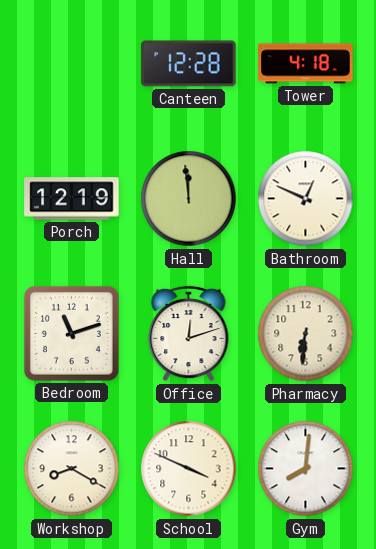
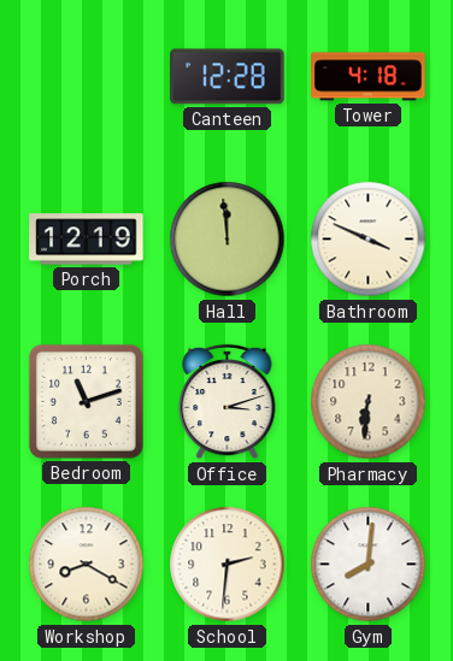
Bathroom: 12:49 -> 3:49 (369, 240)
Office: 12:12 -> 3:12 (228, 402)
School: 3:49 -> 2:31 (228, 565)
